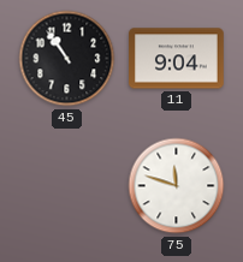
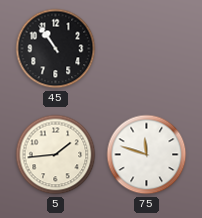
11: 9:04 -> none (177, 59)
5: none -> 1:44 (56, 155)
